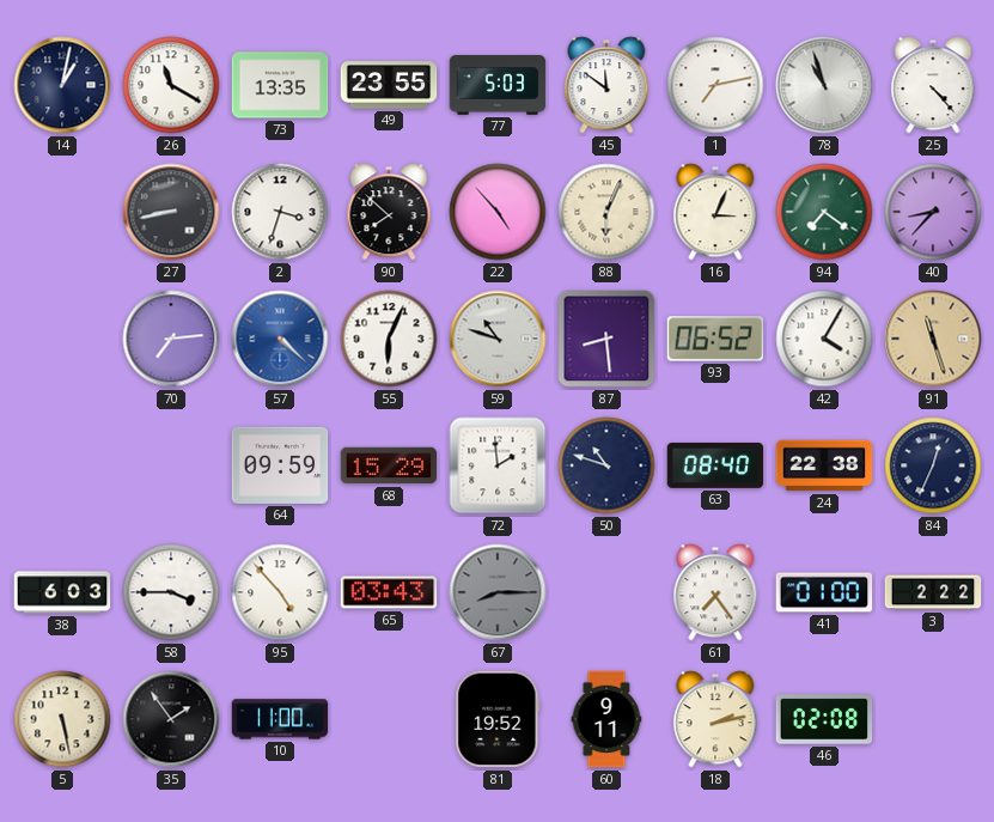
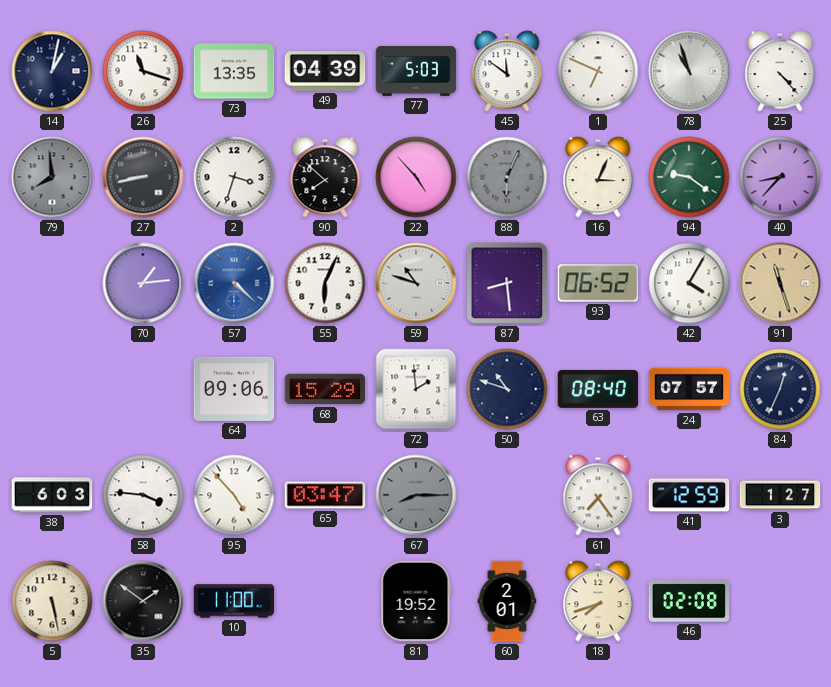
26: 11:20 -> 11:18 (143, 71)
49: 23:55 -> 04:39 (325, 71)
1: 7:13 -> 6:49 (598, 71)
79: none -> 7:59 (52, 177)
88 dial: cream -> grey (507, 177)
94: 7:21 -> 9:21 (689, 177)
70: 7:14 -> 1:14 (143, 283)
64: 09:59 -> 09:06 (234, 389)
24: 22:38 -> 07:57 (689, 389)
58: 3:45 -> 3:46 (143, 495)
65: 03:43 -> 03:47 (325, 495)
41: 01:00 -> 12:59 (689, 495)
3: 2:22 -> 1:27 (780, 495)
35: 1:54 -> 1:51 (143, 601)
60: 9:11 -> 2:01 (507, 601)
18: 2:13 -> 7:42 (598, 601)
